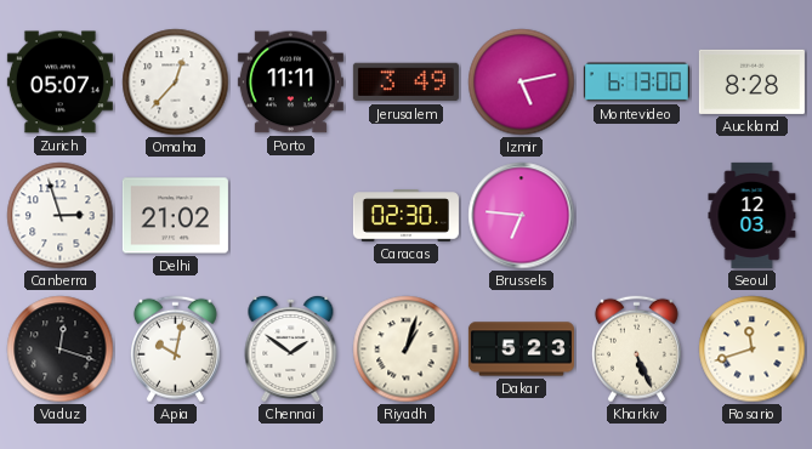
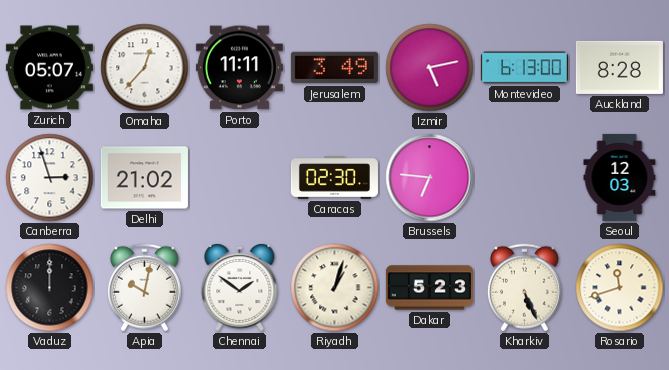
Vaduz: 12:18 -> 12:00 (50, 288)
